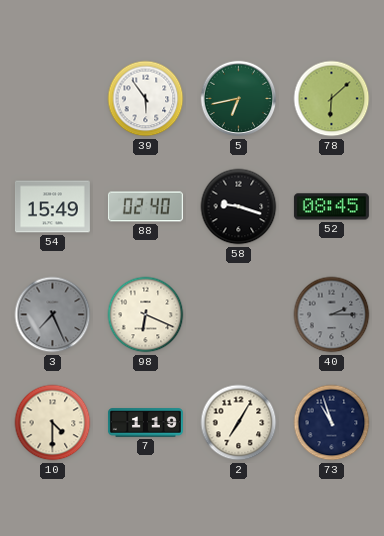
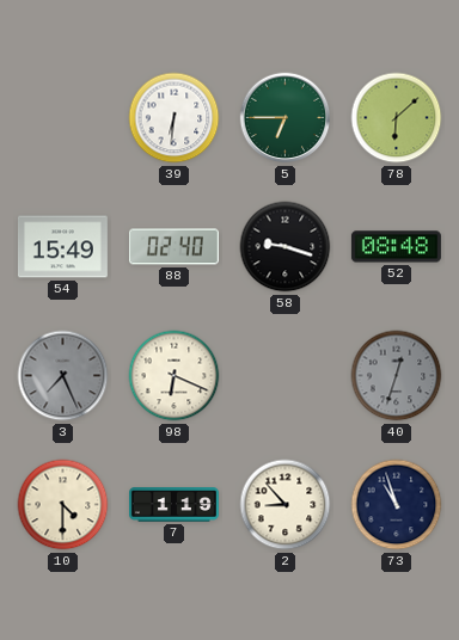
39: 5:54 -> 6:31 (175, 118)
5: 6:43 -> 6:45 (286, 118)
52: 08:45 -> 08:48 (396, 247)
40: 2:15 -> 12:33 (397, 376)
2: 7:05 -> 8:53 (286, 505)
